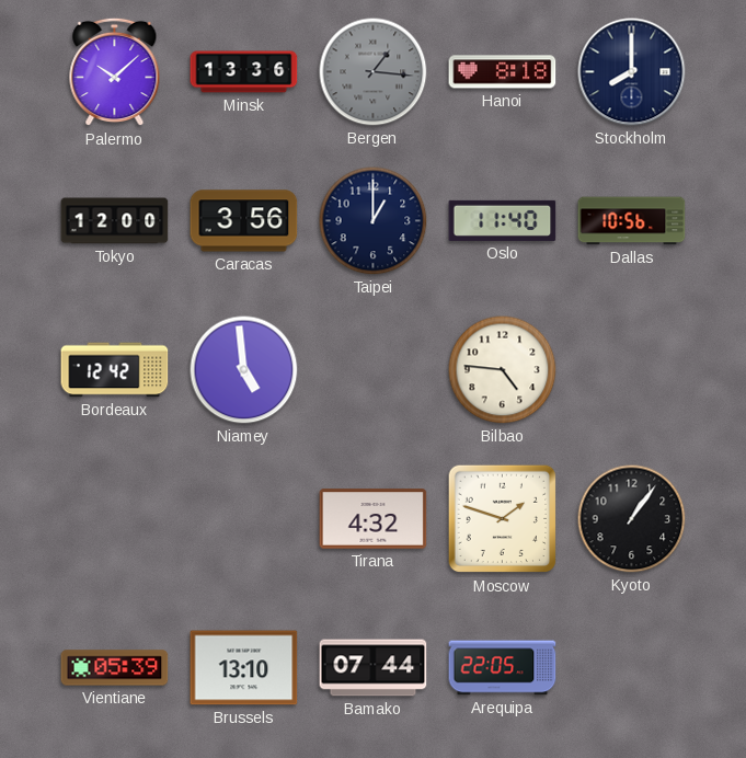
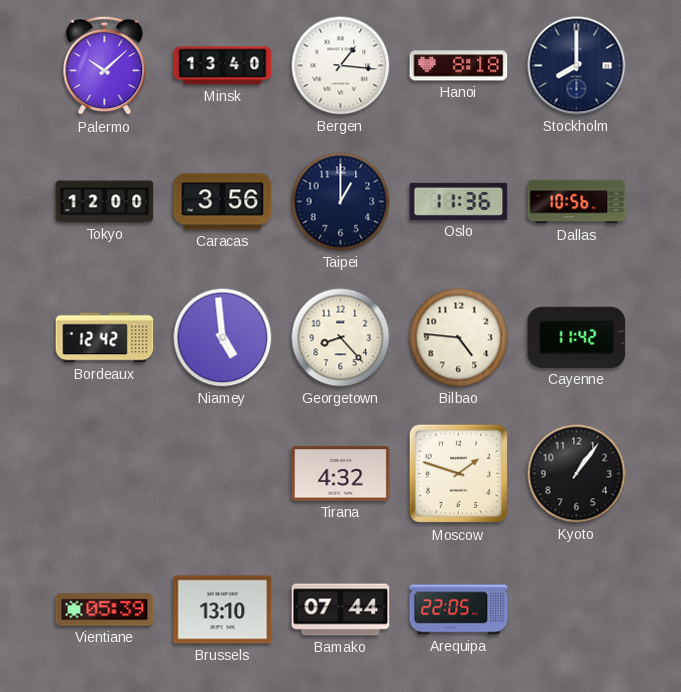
Minsk: 13:36 -> 13:40 (223, 66)
Bergen dial: grey -> white (341, 66)
Oslo: 11:40 -> 11:36 (459, 201)
Georgetown: none -> 8:23 (341, 338)
Cayenne: none -> 11:42 (577, 337)
